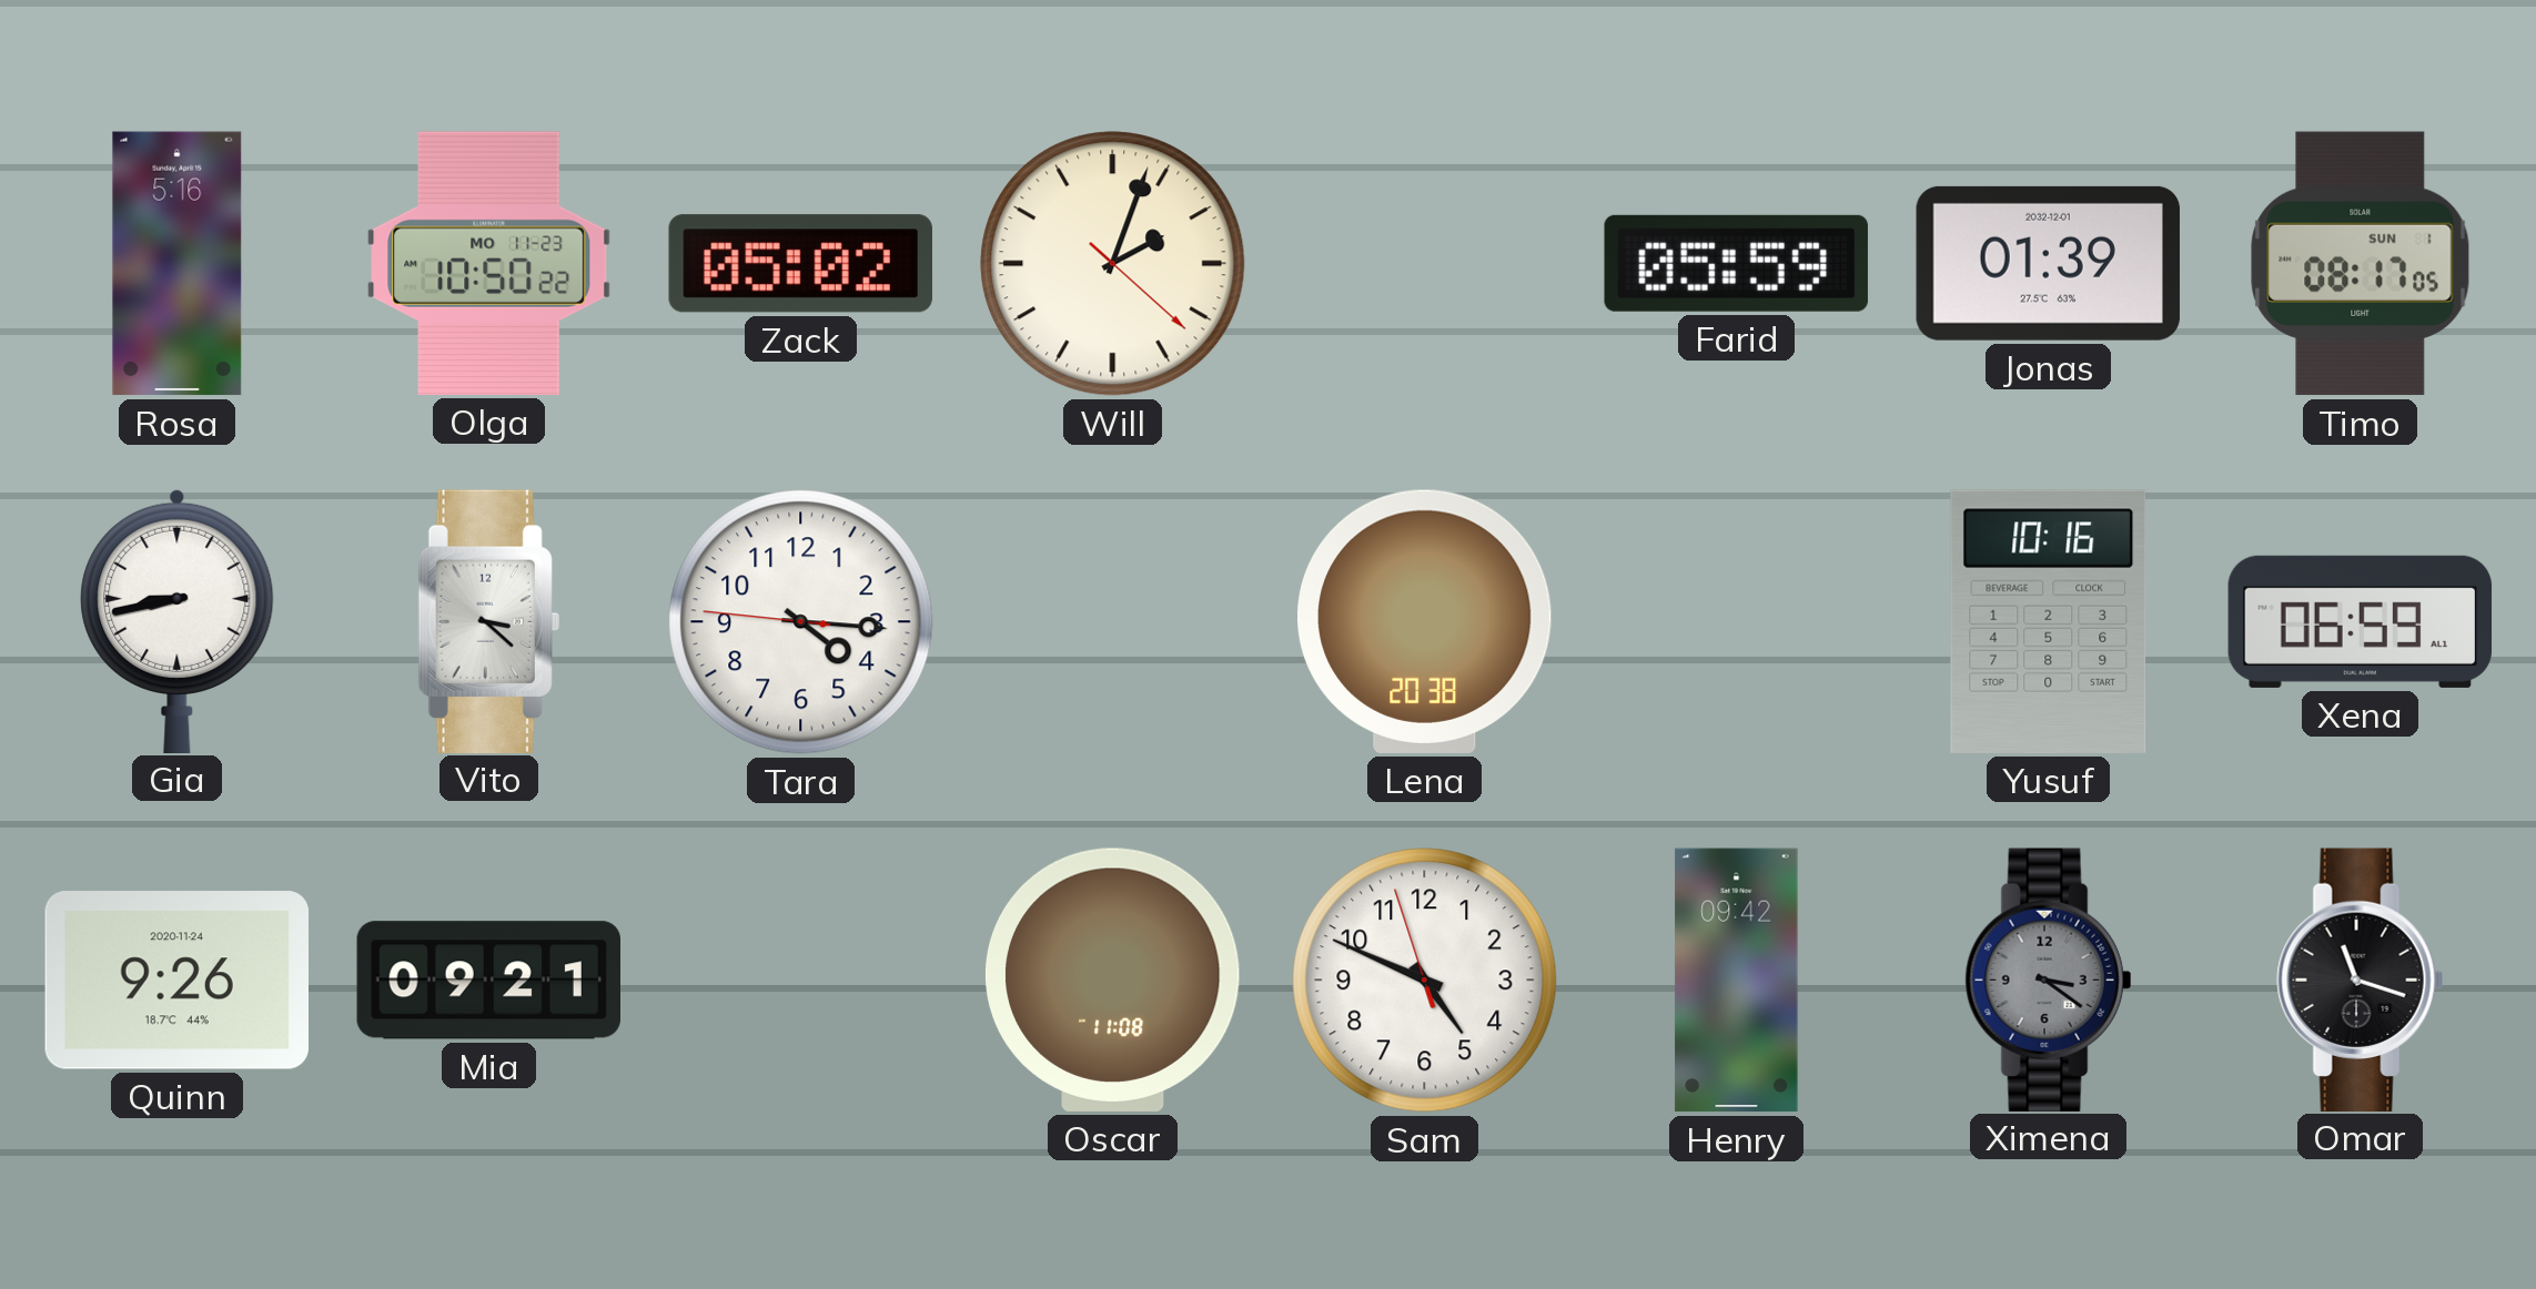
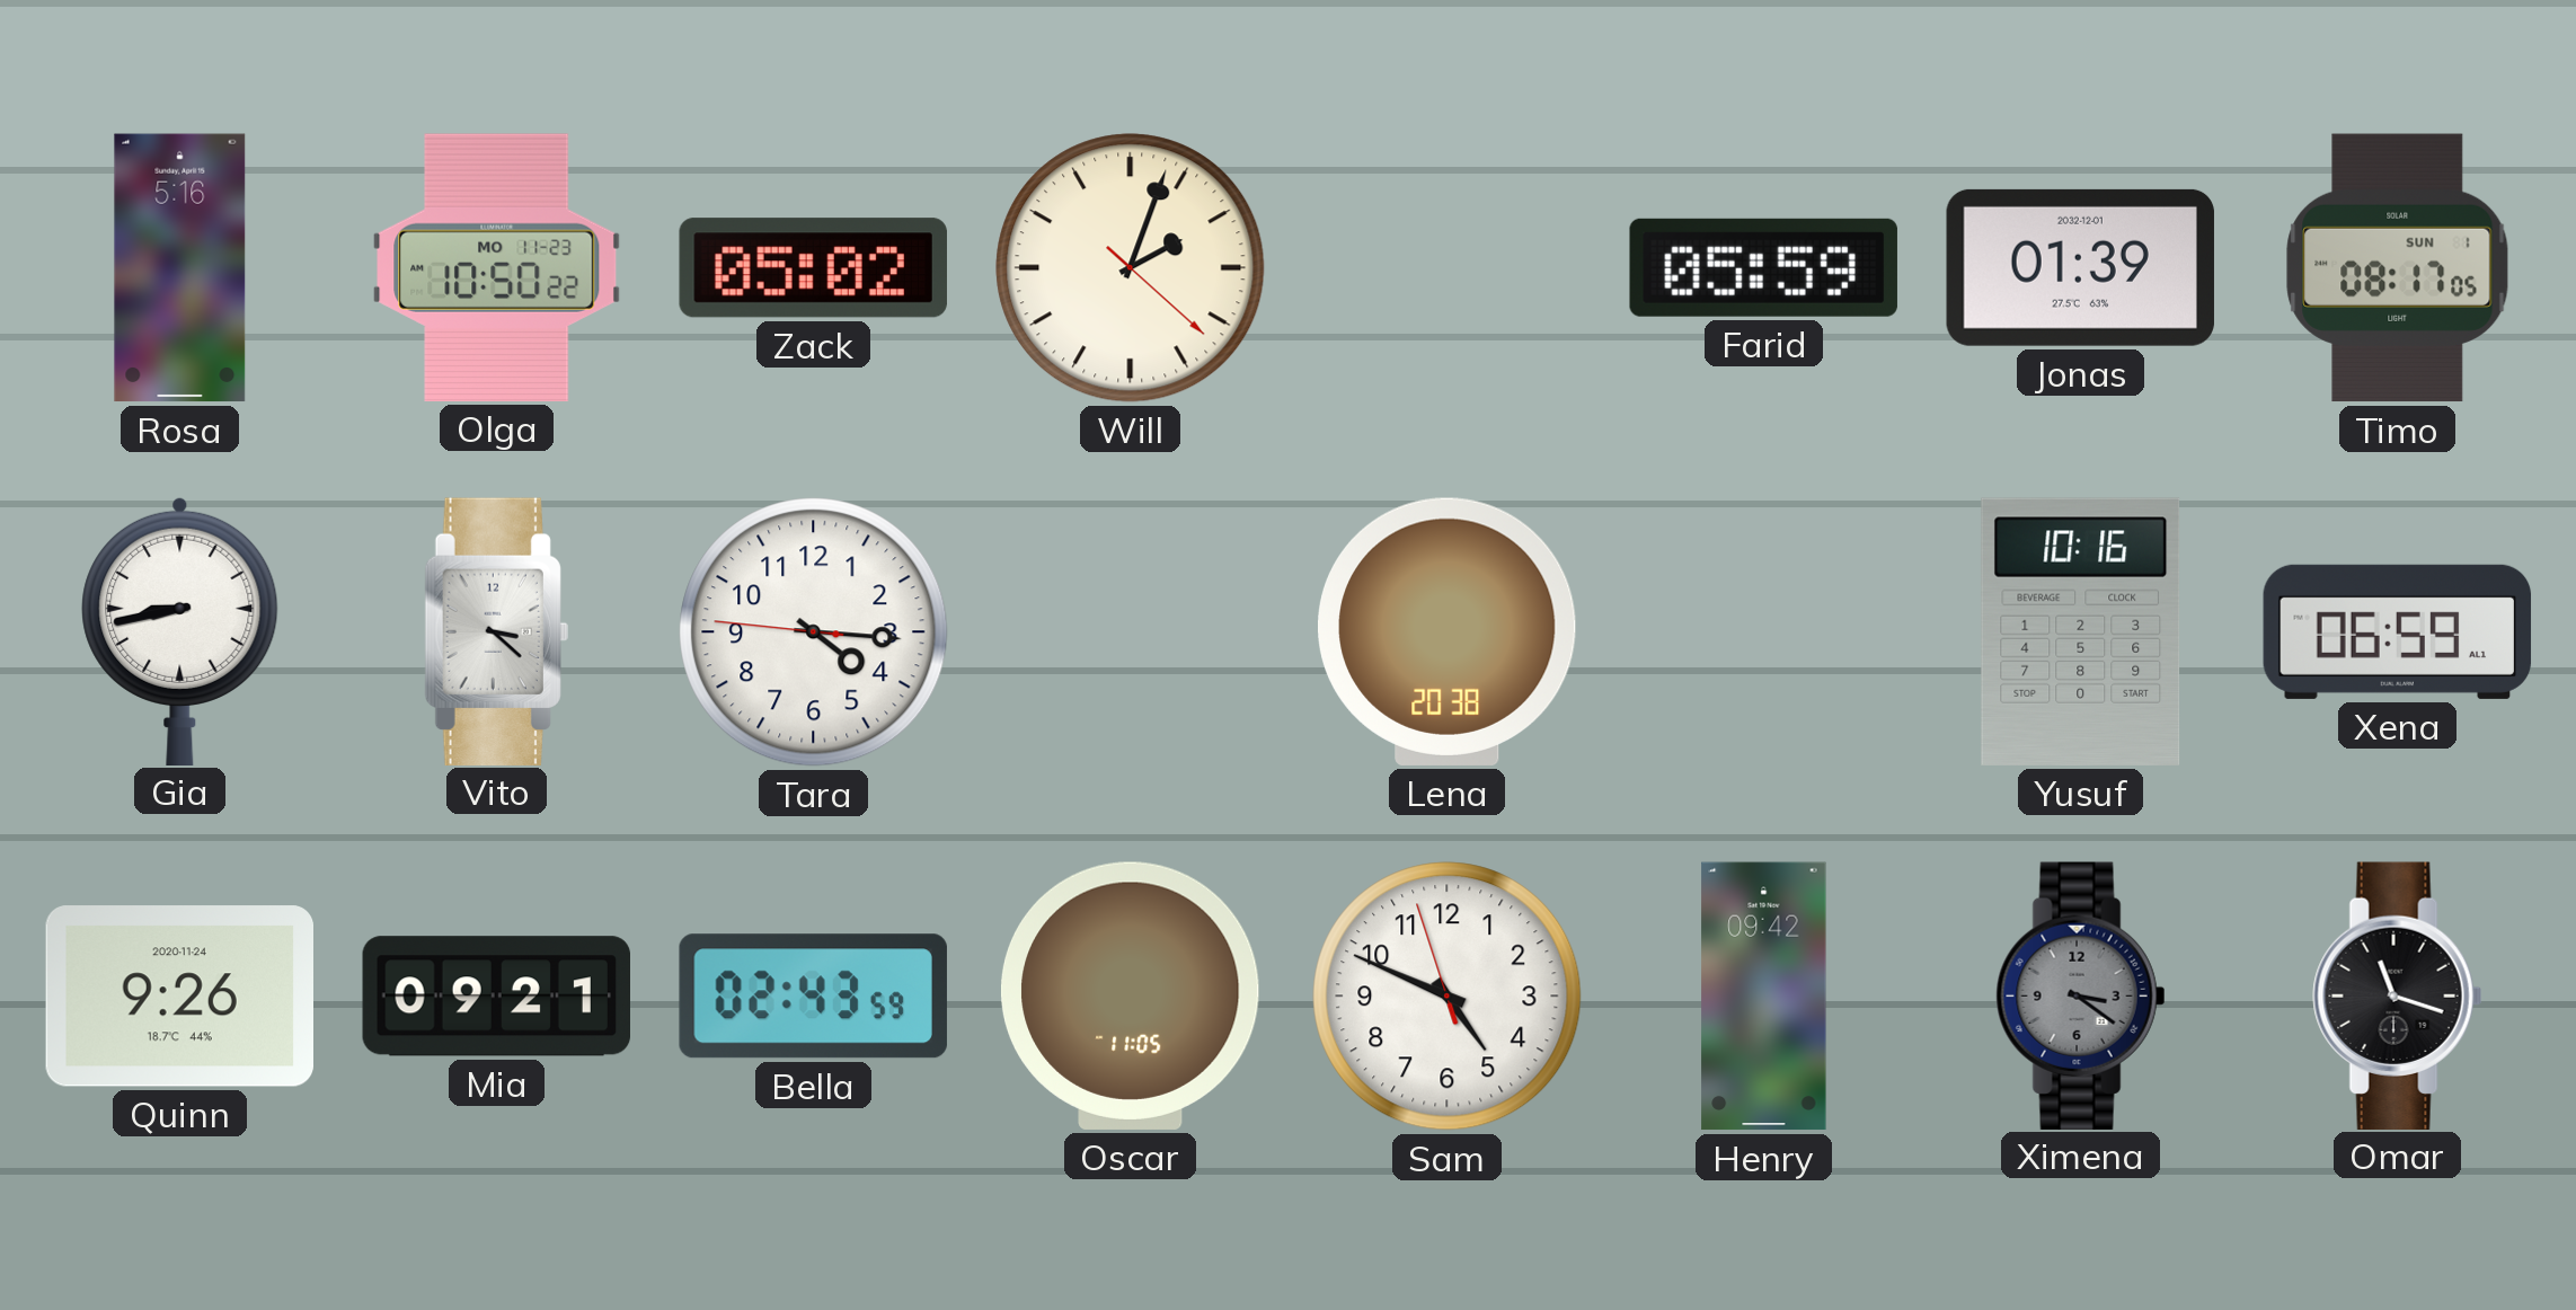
Bella: none -> 02:43 (813, 997)
Oscar: 11:08 -> 11:05 (1130, 995)
